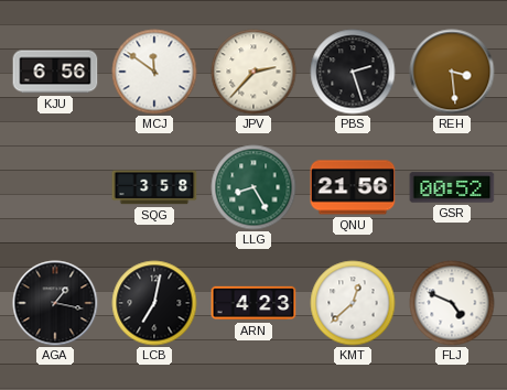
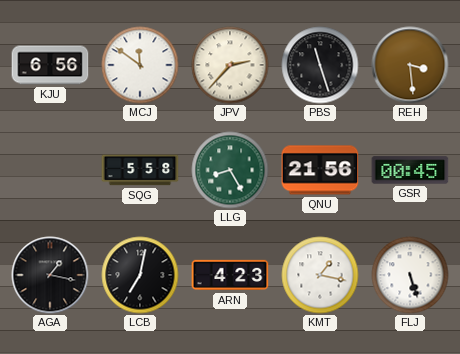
PBS: 2:27 -> 11:27 (320, 65)
SQG: 3:58 -> 5:58 (140, 170)
GSR: 00:52 -> 00:45 (410, 170)
KMT: 12:38 -> 1:17 (320, 275)
FLJ: 4:49 -> 5:27 (410, 275)
